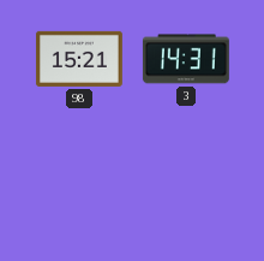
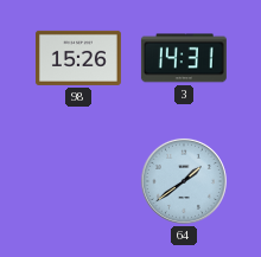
98: 15:21 -> 15:26 (78, 58)
64: none -> 1:39 (184, 181)
